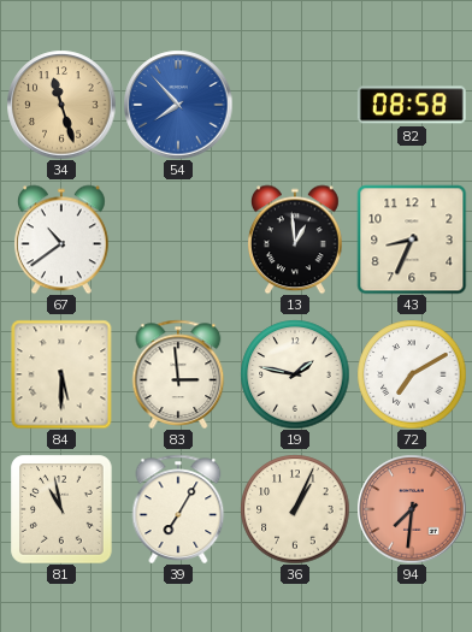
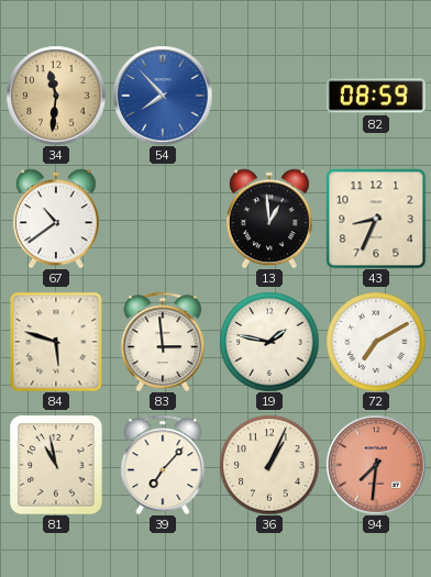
34: 11:27 -> 11:31 (56, 96)
82: 08:58 -> 08:59 (376, 96)
84: 5:30 -> 5:48 (56, 342)
39: 7:05 -> 7:07 (163, 465)
